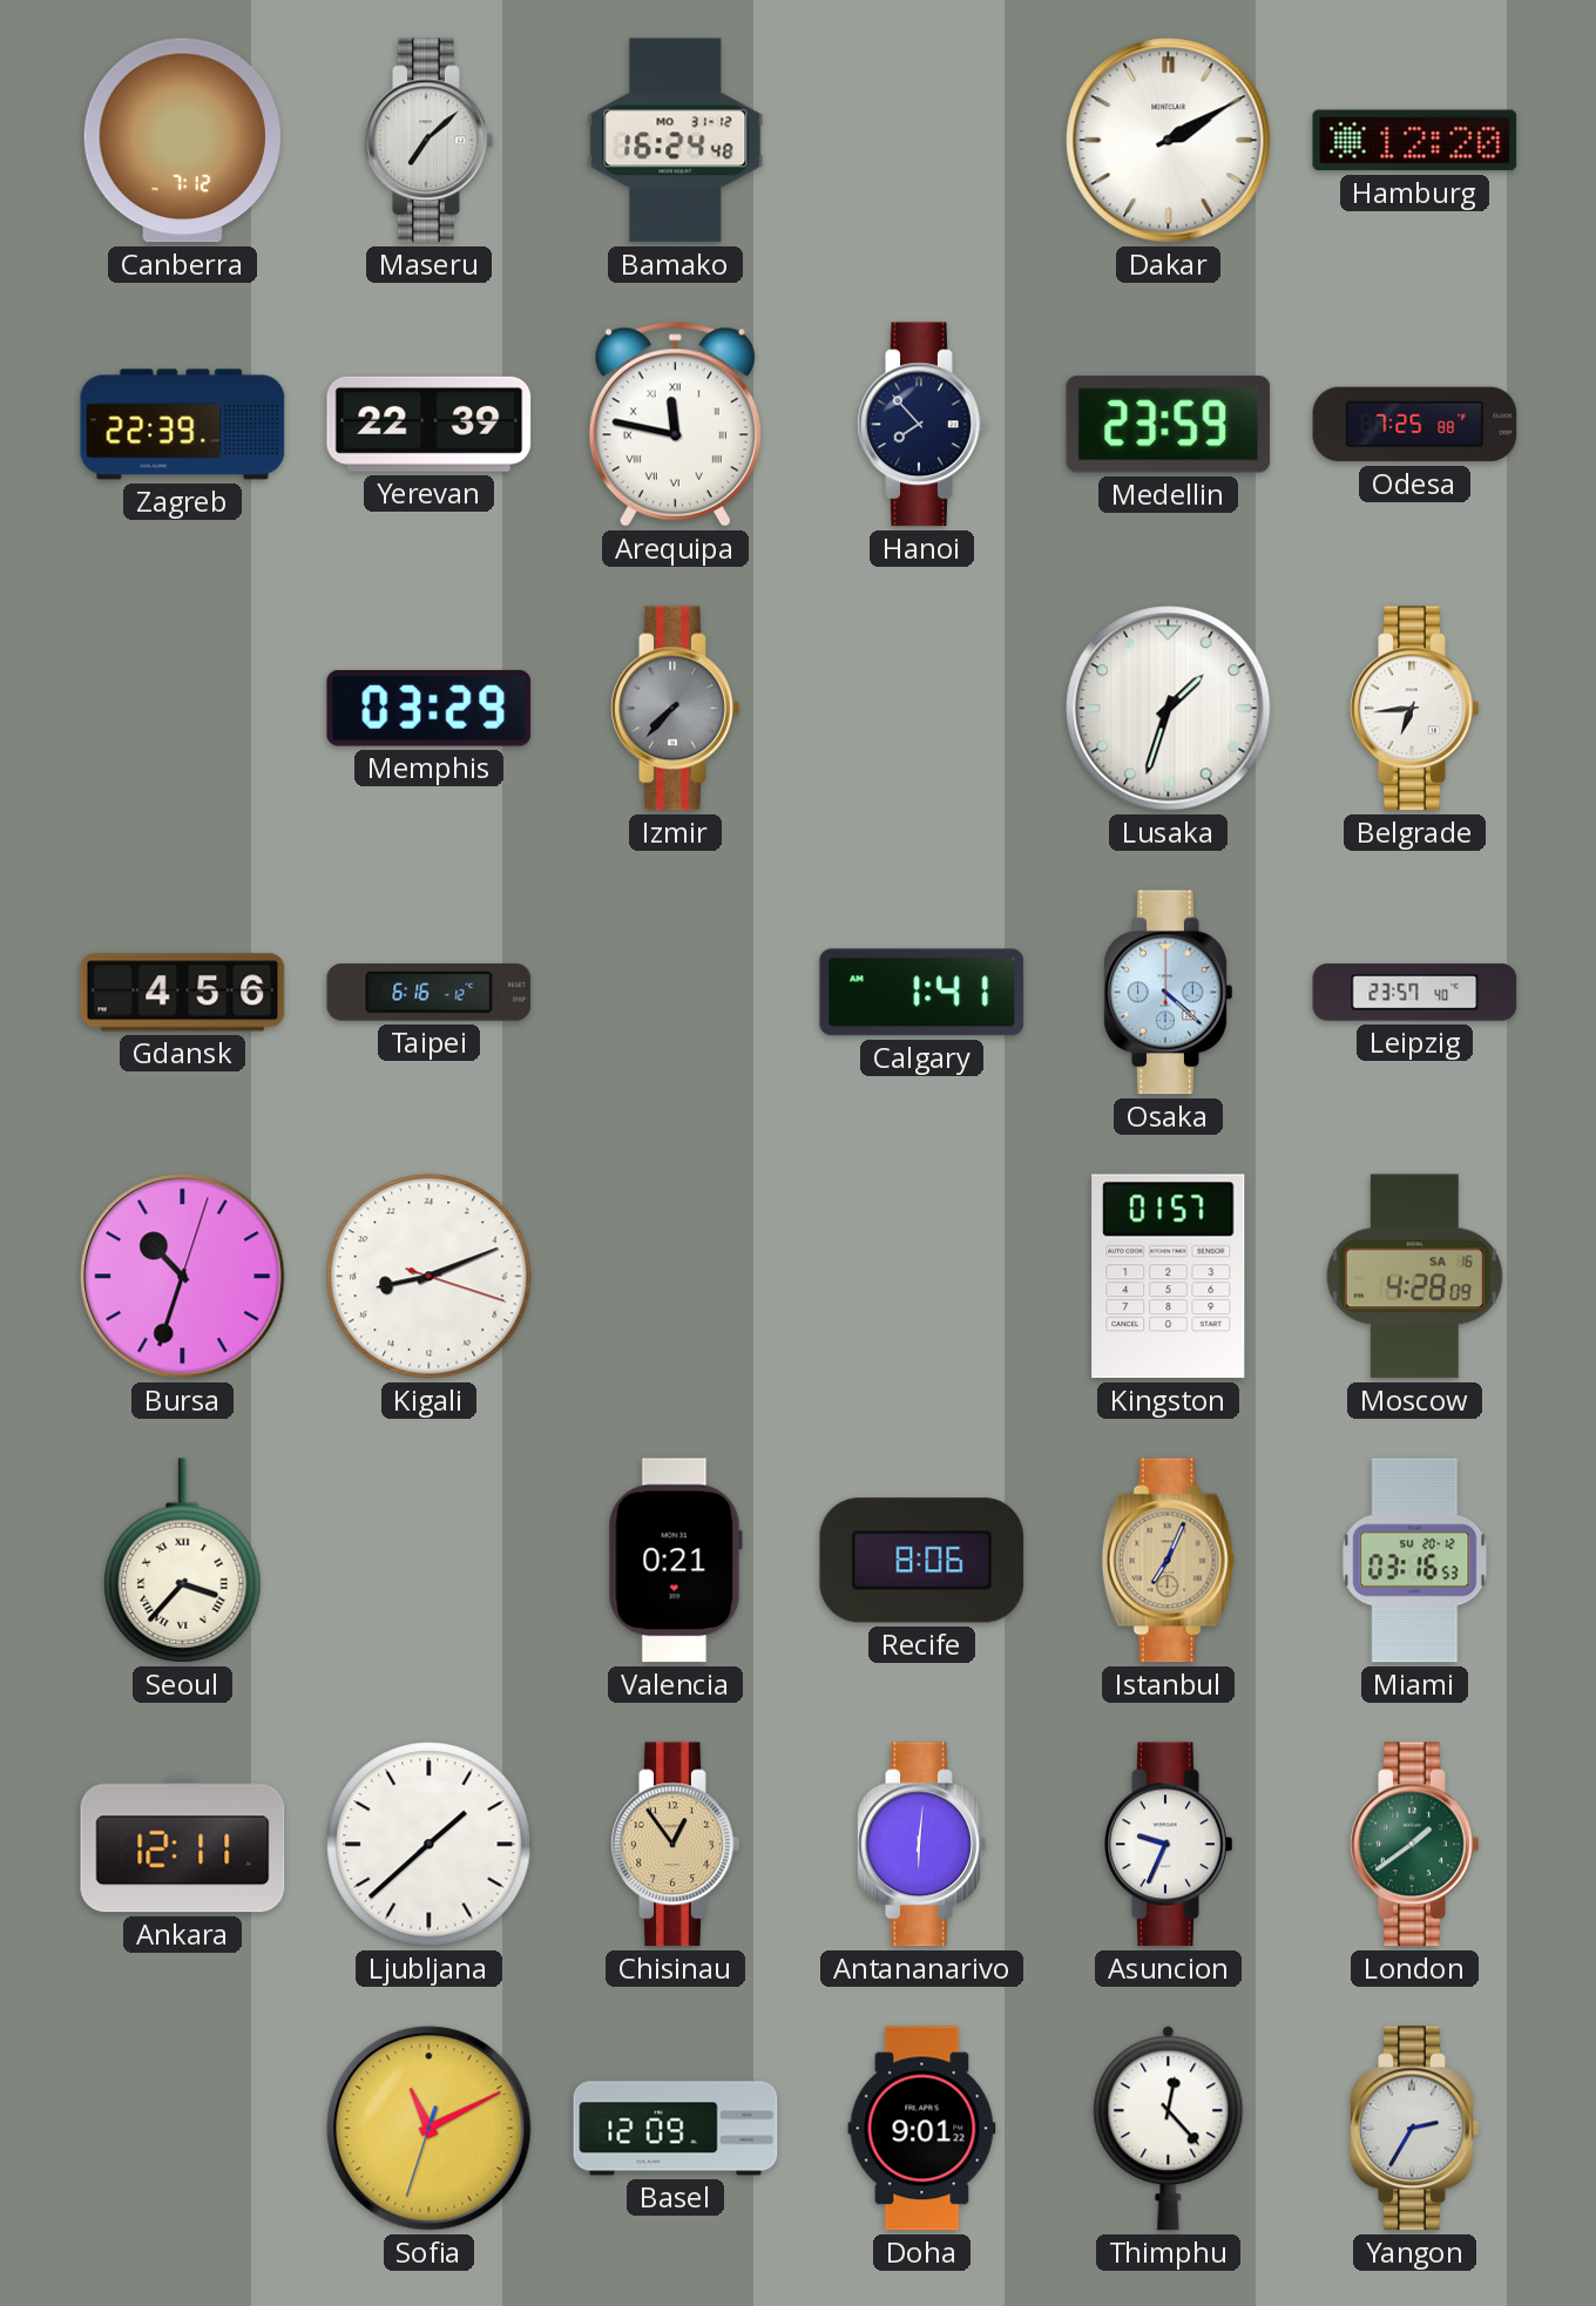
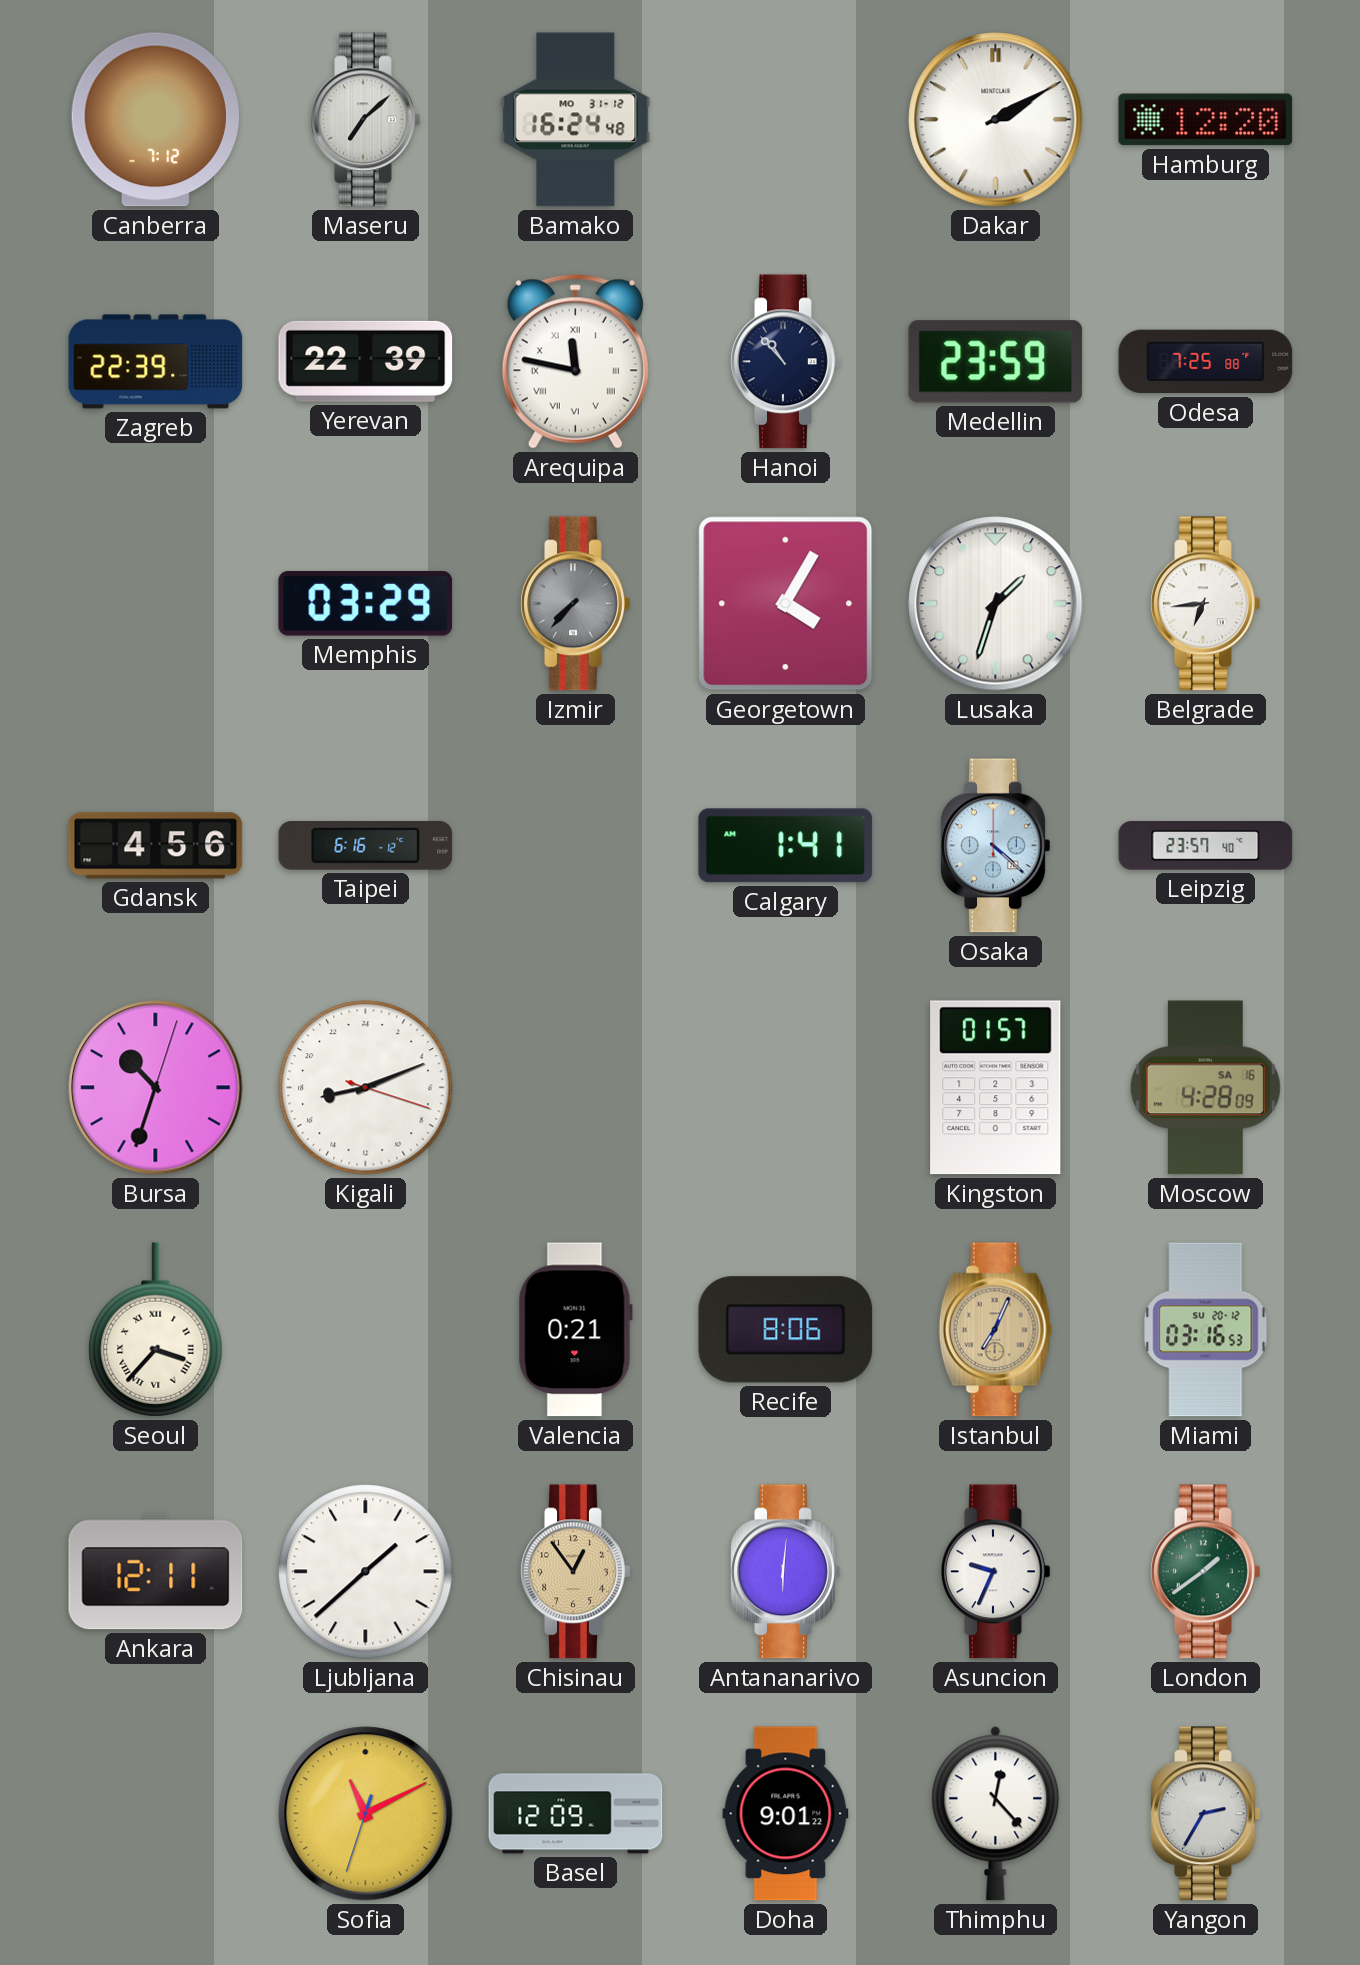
Hanoi: 7:53 -> 10:53 (786, 362)
Georgetown: none -> 4:05 (786, 604)
